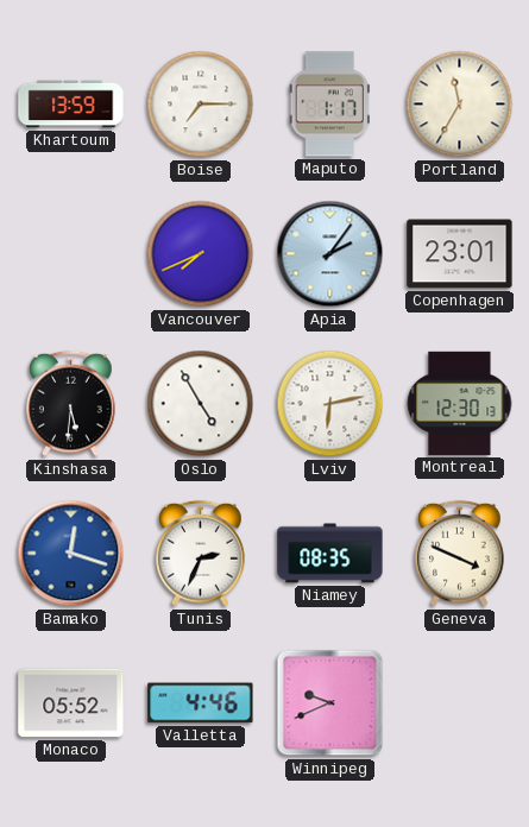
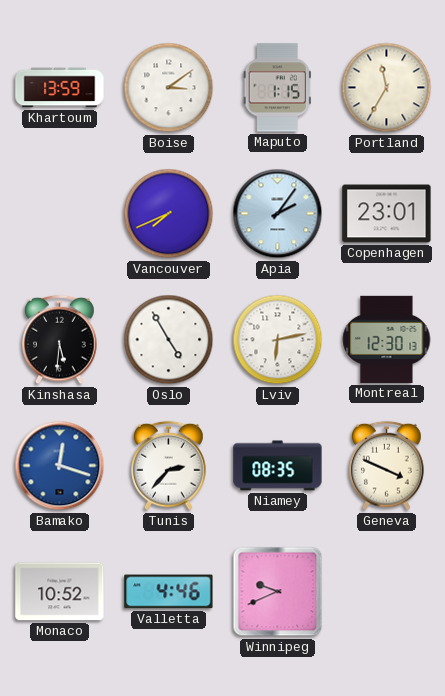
Boise: 7:15 -> 3:09 (169, 88)
Maputo: 1:17 -> 1:15 (277, 88)
Tunis: 2:34 -> 2:37 (169, 466)
Monaco: 05:52 -> 10:52 (60, 592)
